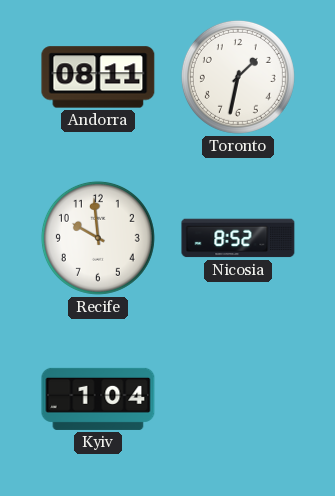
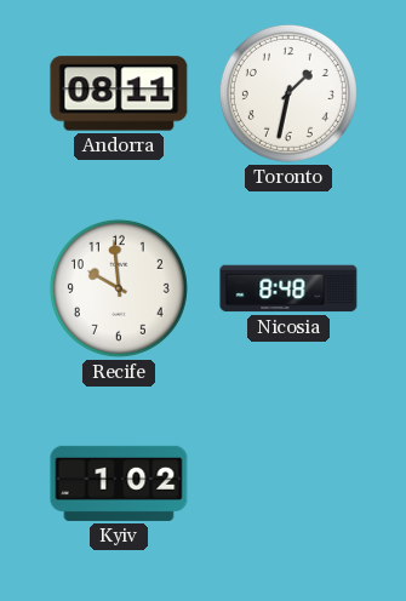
Nicosia: 8:52 -> 8:48 (288, 288)
Kyiv: 1:04 -> 1:02 (119, 483)
